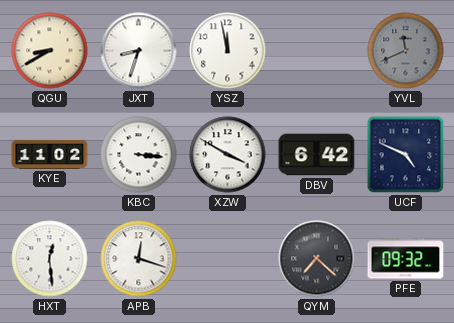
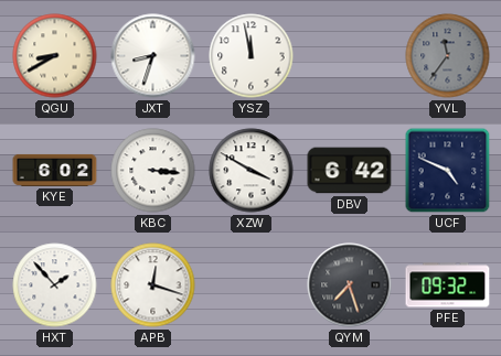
YVL: 11:41 -> 11:36 (448, 56)
KYE: 11:02 -> 6:02 (55, 170)
HXT: 12:29 -> 1:53 (55, 285)
QYM: 7:22 -> 7:27 (350, 285)
